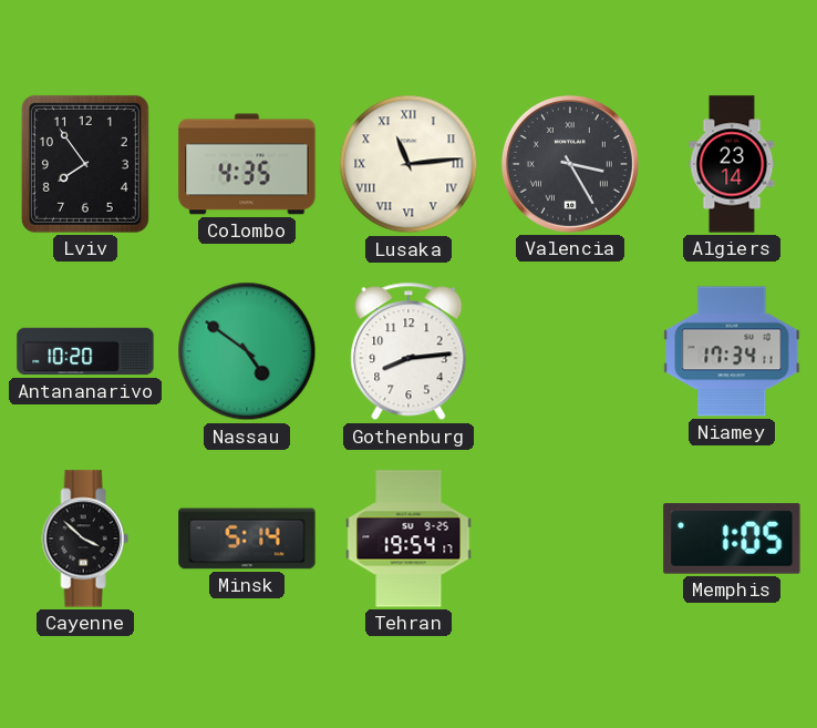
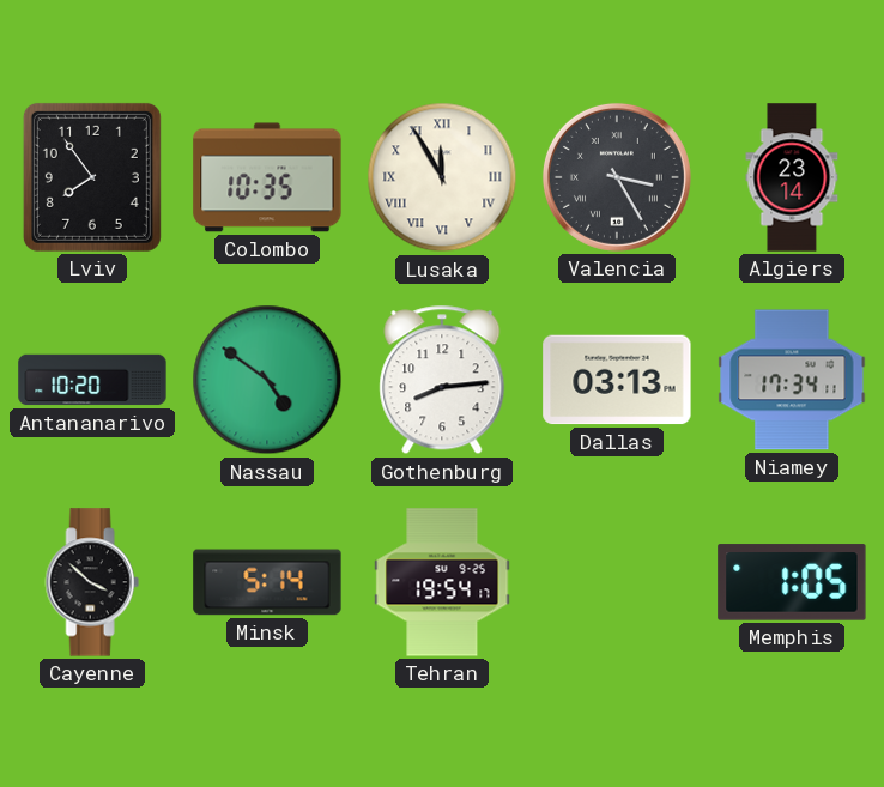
Colombo: 4:35 -> 10:35 (267, 177)
Lusaka: 11:14 -> 11:55 (442, 177)
Dallas: none -> 03:13 (617, 380)
